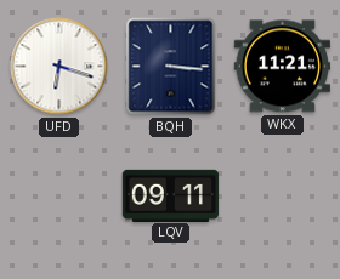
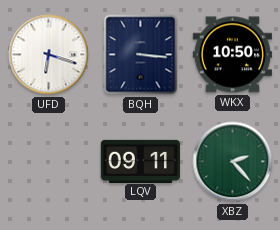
WKX: 11:21 -> 10:50 (232, 55)
XBZ: none -> 2:23 (233, 162)
